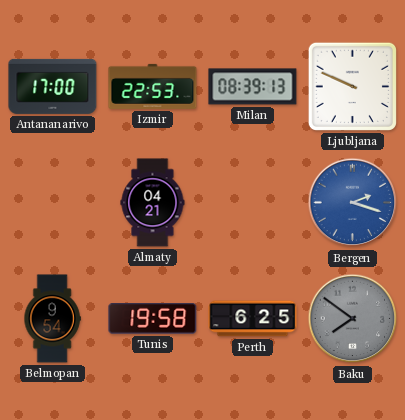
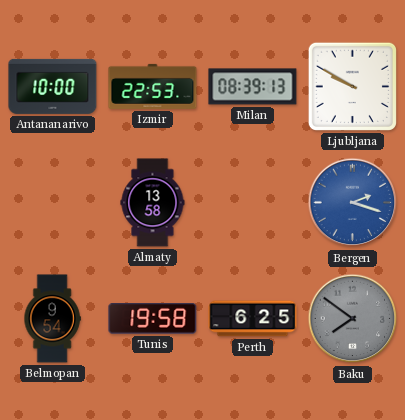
Antananarivo: 17:00 -> 10:00 (53, 86)
Ljubljana: 9:49 -> 9:50 (352, 86)
Almaty: 04:21 -> 13:58 (153, 203)
